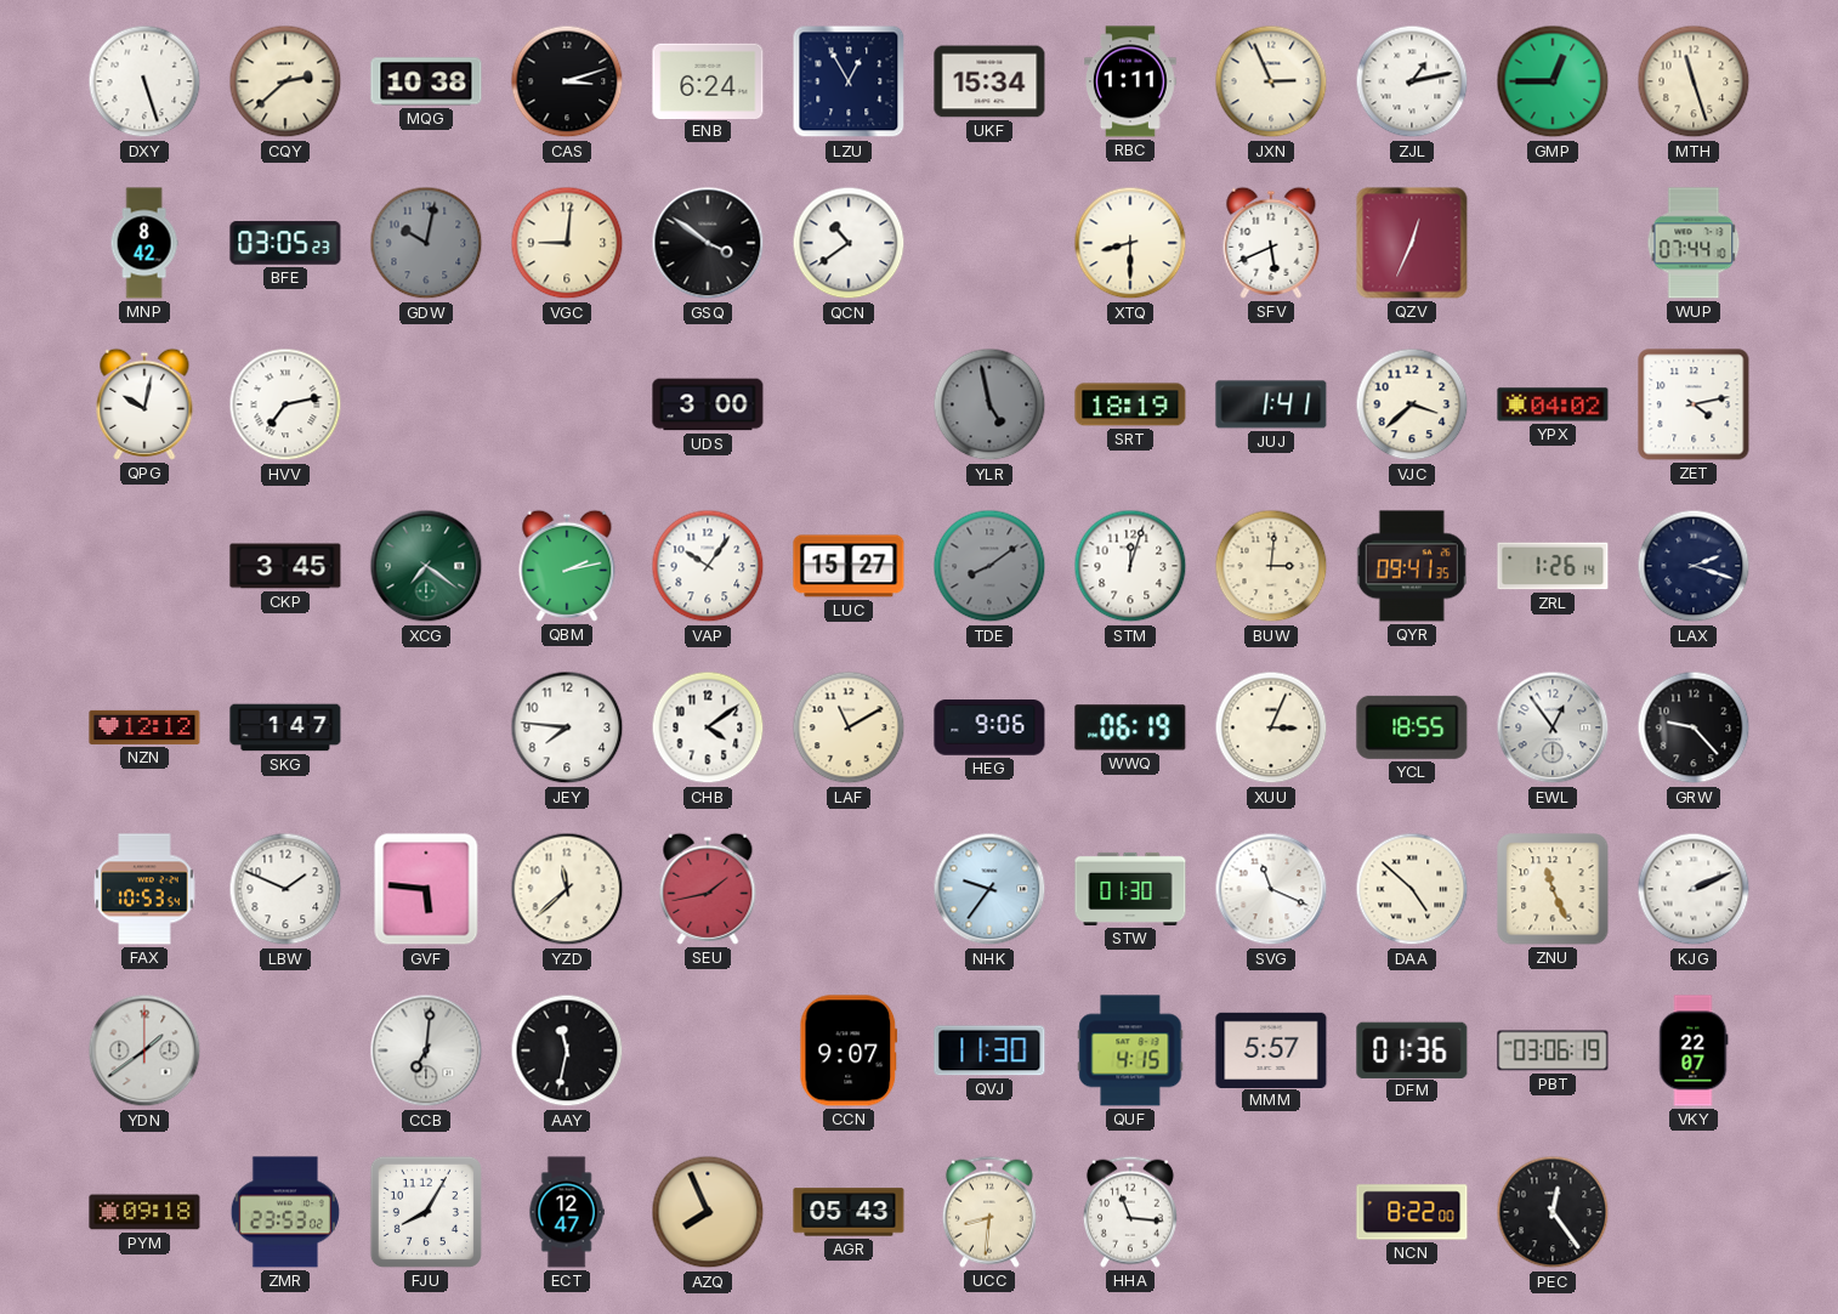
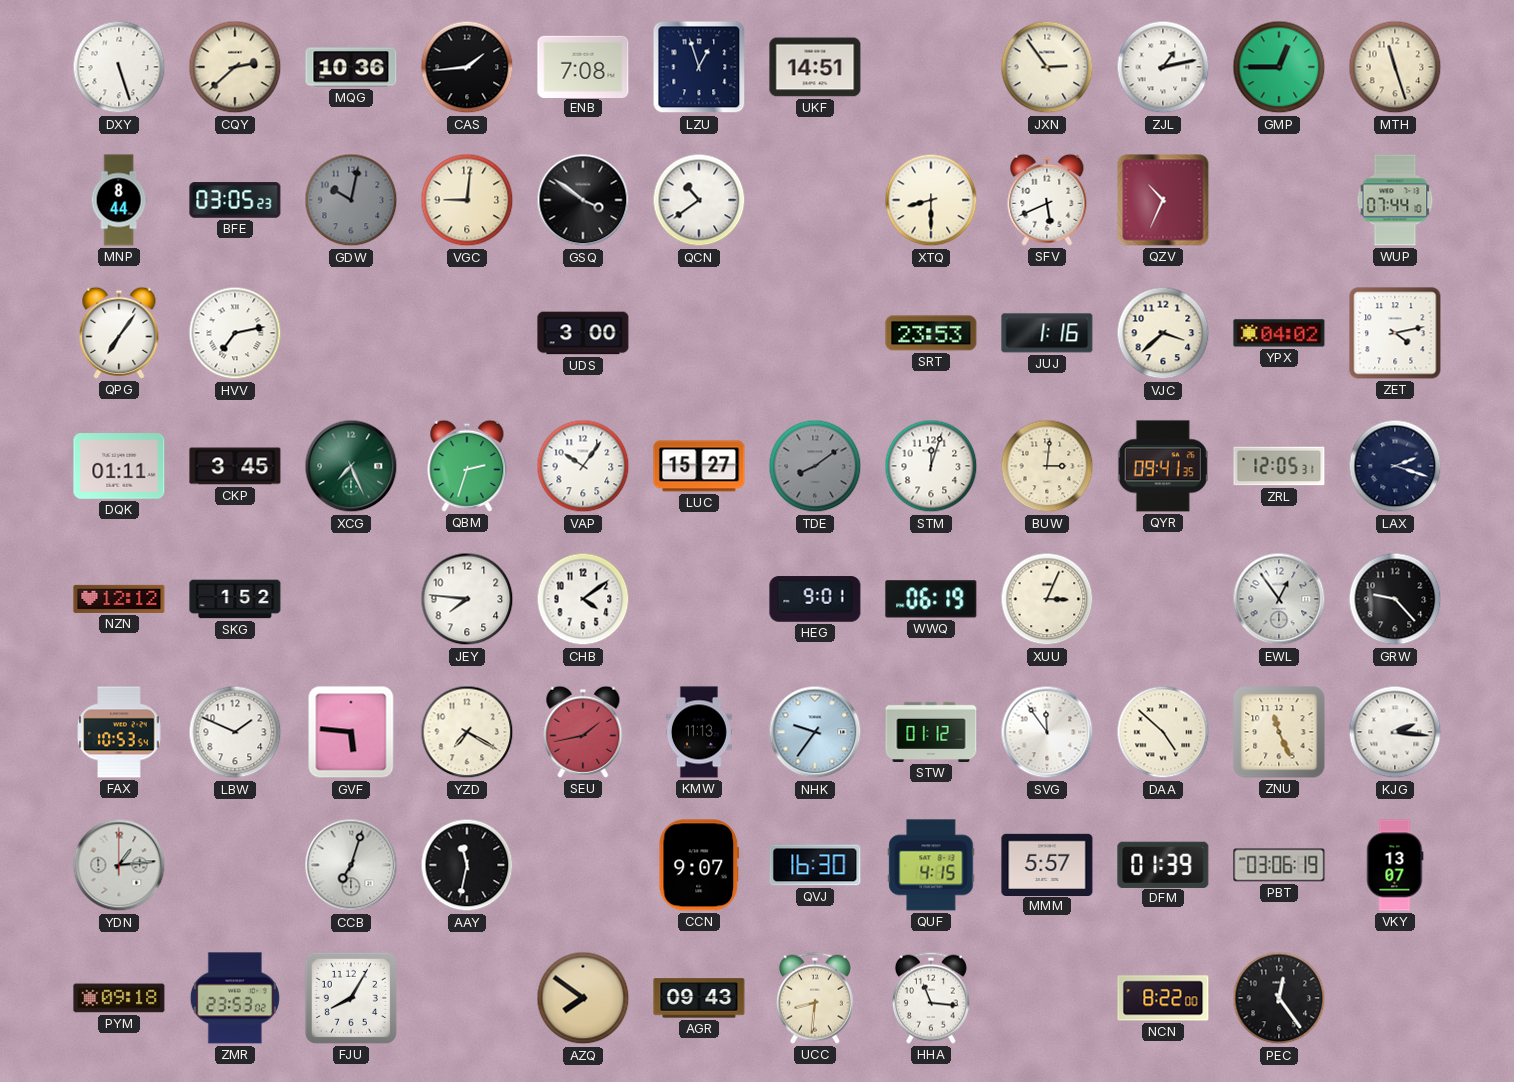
MQG: 10:38 -> 10:36 (351, 67)
CAS: 3:12 -> 1:44 (467, 67)
ENB: 6:24 -> 7:08 (583, 66)
LZU: 12:55 -> 12:57 (699, 67)
UKF: 15:34 -> 14:51 (815, 67)
RBC: 1:11 -> none (1131, 81)
JXN: 2:56 -> 2:54 (1047, 67)
MNP: 8:42 -> 8:44 (119, 200)
QZV: 12:34 -> 10:34 (1163, 200)
QPG: 10:02 -> 7:06 (119, 333)
YLR: 4:58 -> none (989, 404)
SRT: 18:19 -> 23:53 (931, 333)
JUJ: 1:41 -> 1:16 (1047, 333)
DQK: none -> 01:11 (119, 466)
XCG: 7:21 -> 7:26 (351, 466)
QBM: 2:13 -> 2:33 (467, 466)
ZRL: 1:26 -> 12:05 (1279, 466)
SKG: 1:47 -> 1:52 (235, 599)
LAF: 11:10 -> none (849, 727)
HEG: 9:06 -> 9:01 (815, 599)
YCL: 18:55 -> none (1412, 727)
YZD: 11:38 -> 7:20 (467, 732)
KMW: none -> 11:13 (699, 732)
STW: 01:30 -> 01:12 (931, 732)
SVG: 11:19 -> 11:54 (1047, 732)
KJG: 2:11 -> 2:16 (1395, 732)
YDN: 1:39 -> 1:14 (119, 865)
CCB: 7:01 -> 7:03 (351, 865)
QVJ: 11:30 -> 16:30 (815, 865)
DFM: 01:36 -> 01:39 (1163, 864)
VKY: 22:07 -> 13:07 (1395, 865)
ECT: 12:47 -> none (567, 1212)
AZQ: 7:56 -> 7:51 (583, 998)
AGR: 05:43 -> 09:43 (699, 998)
